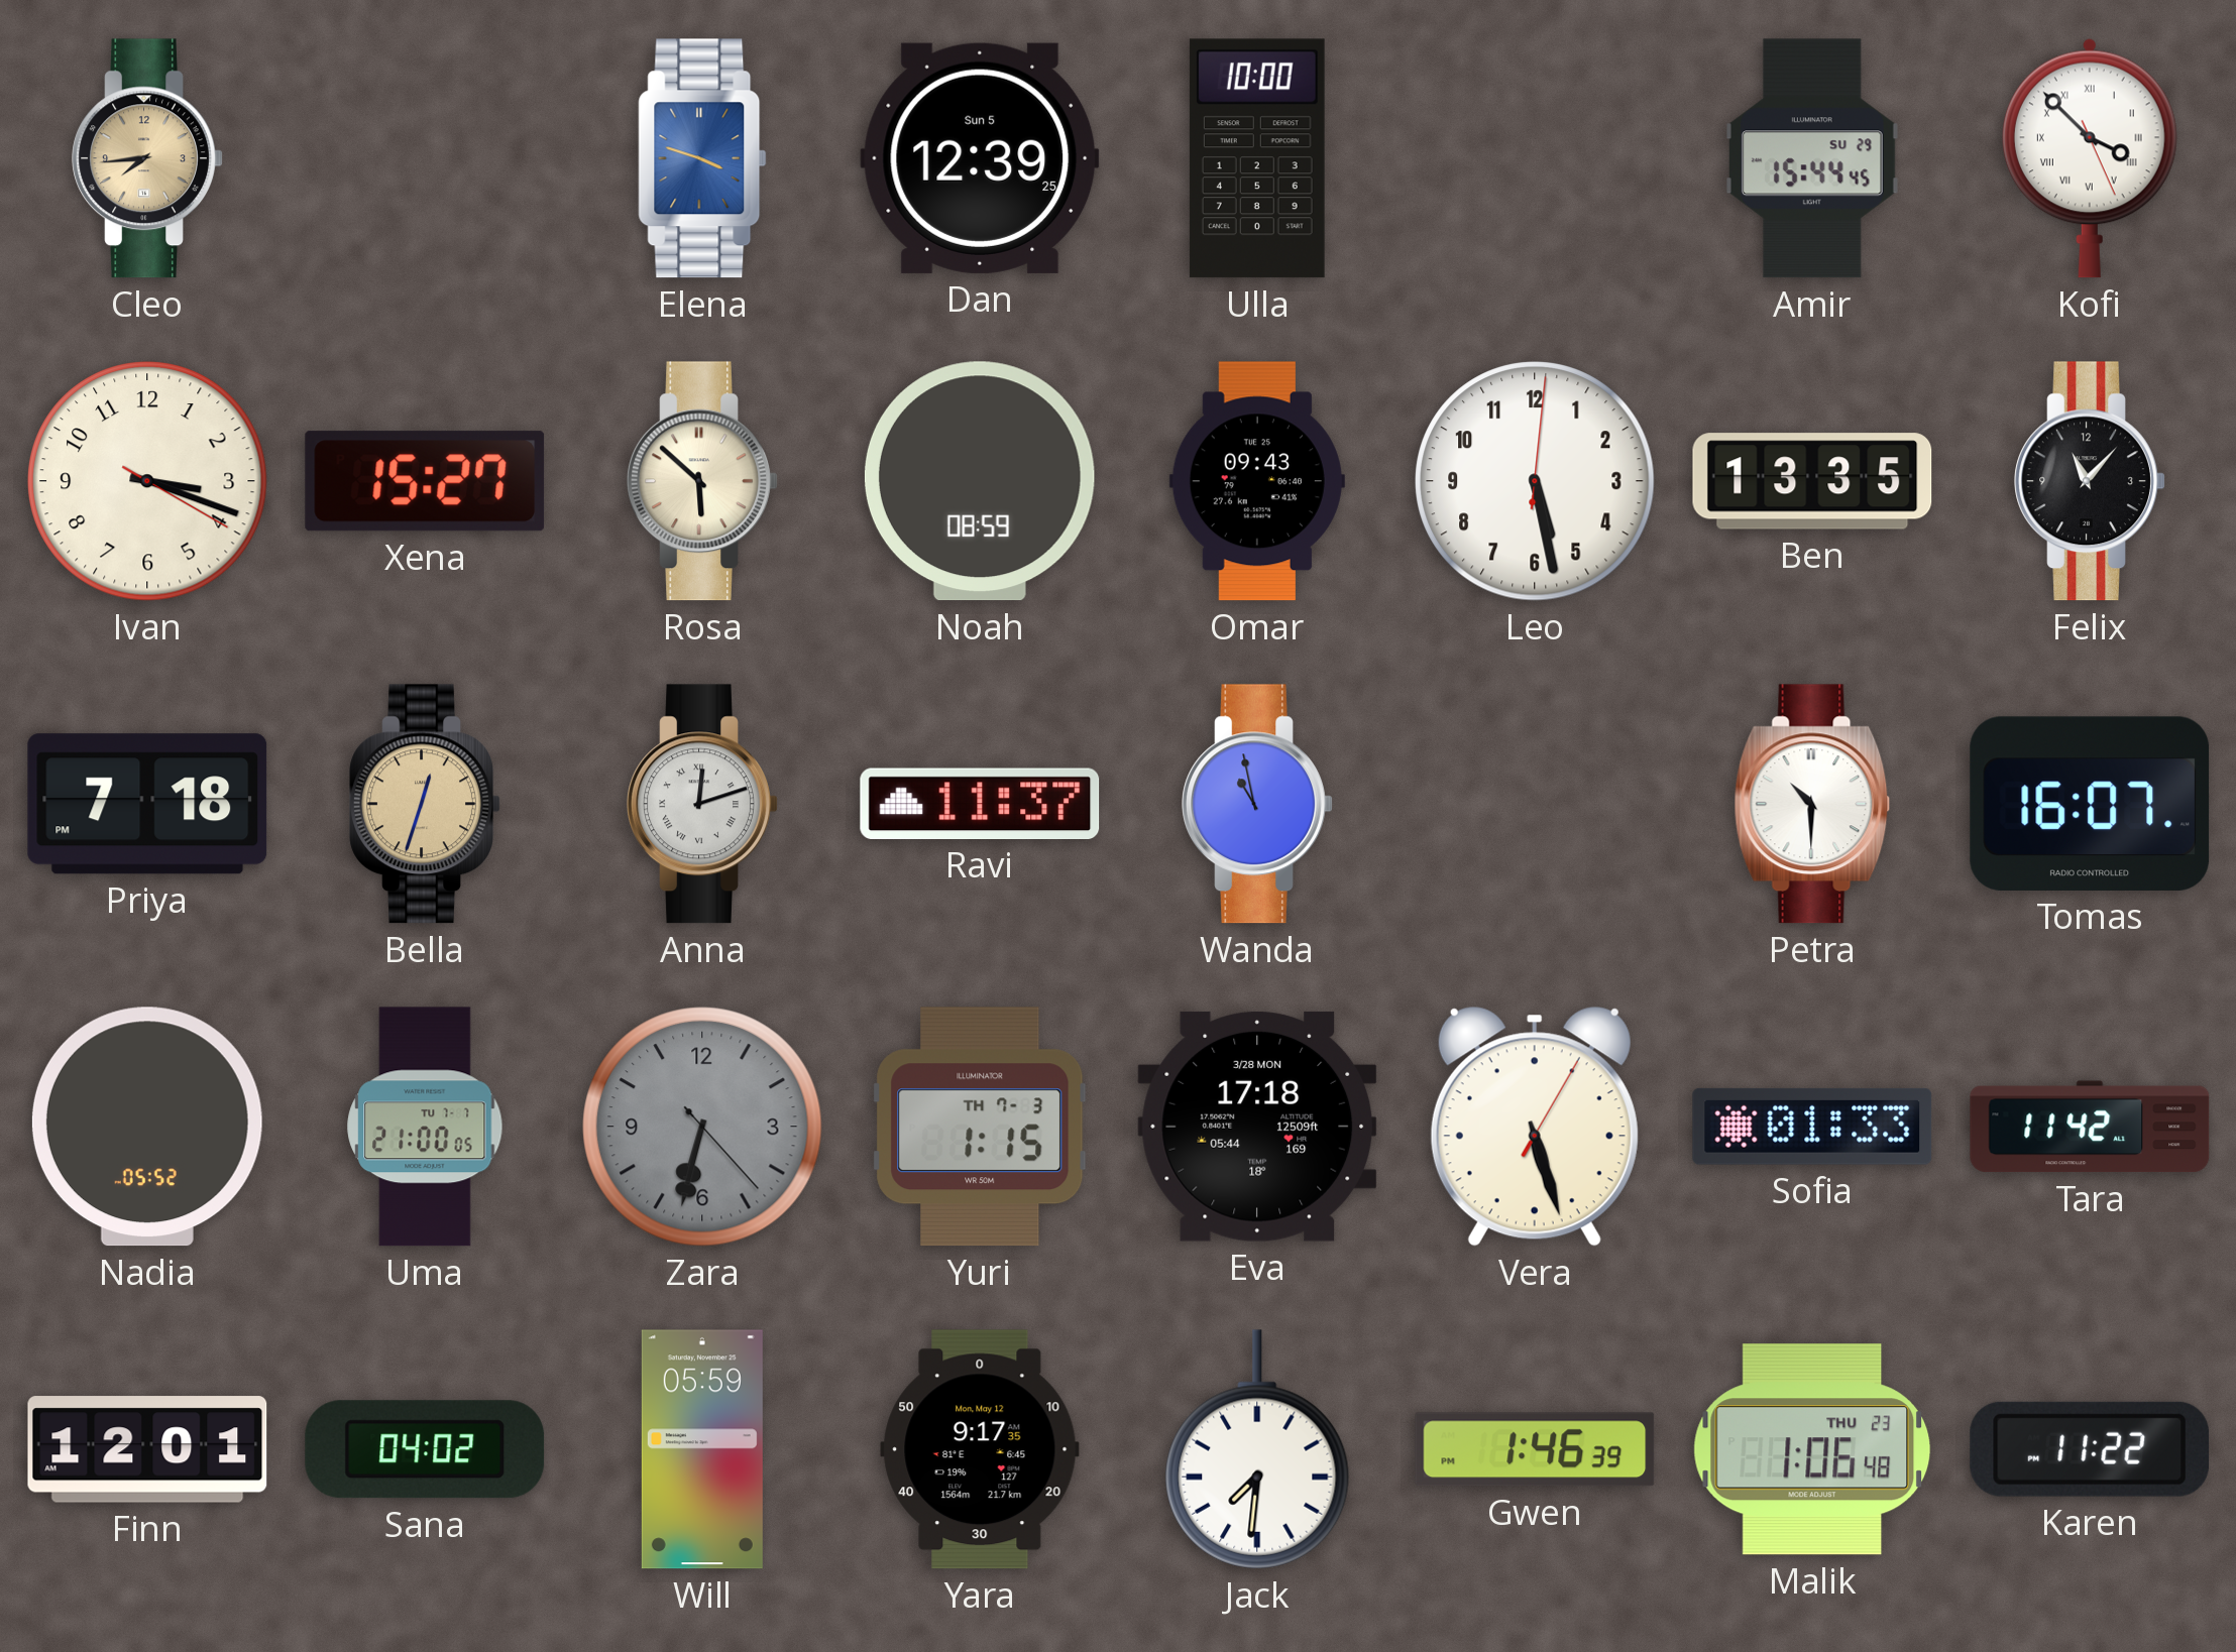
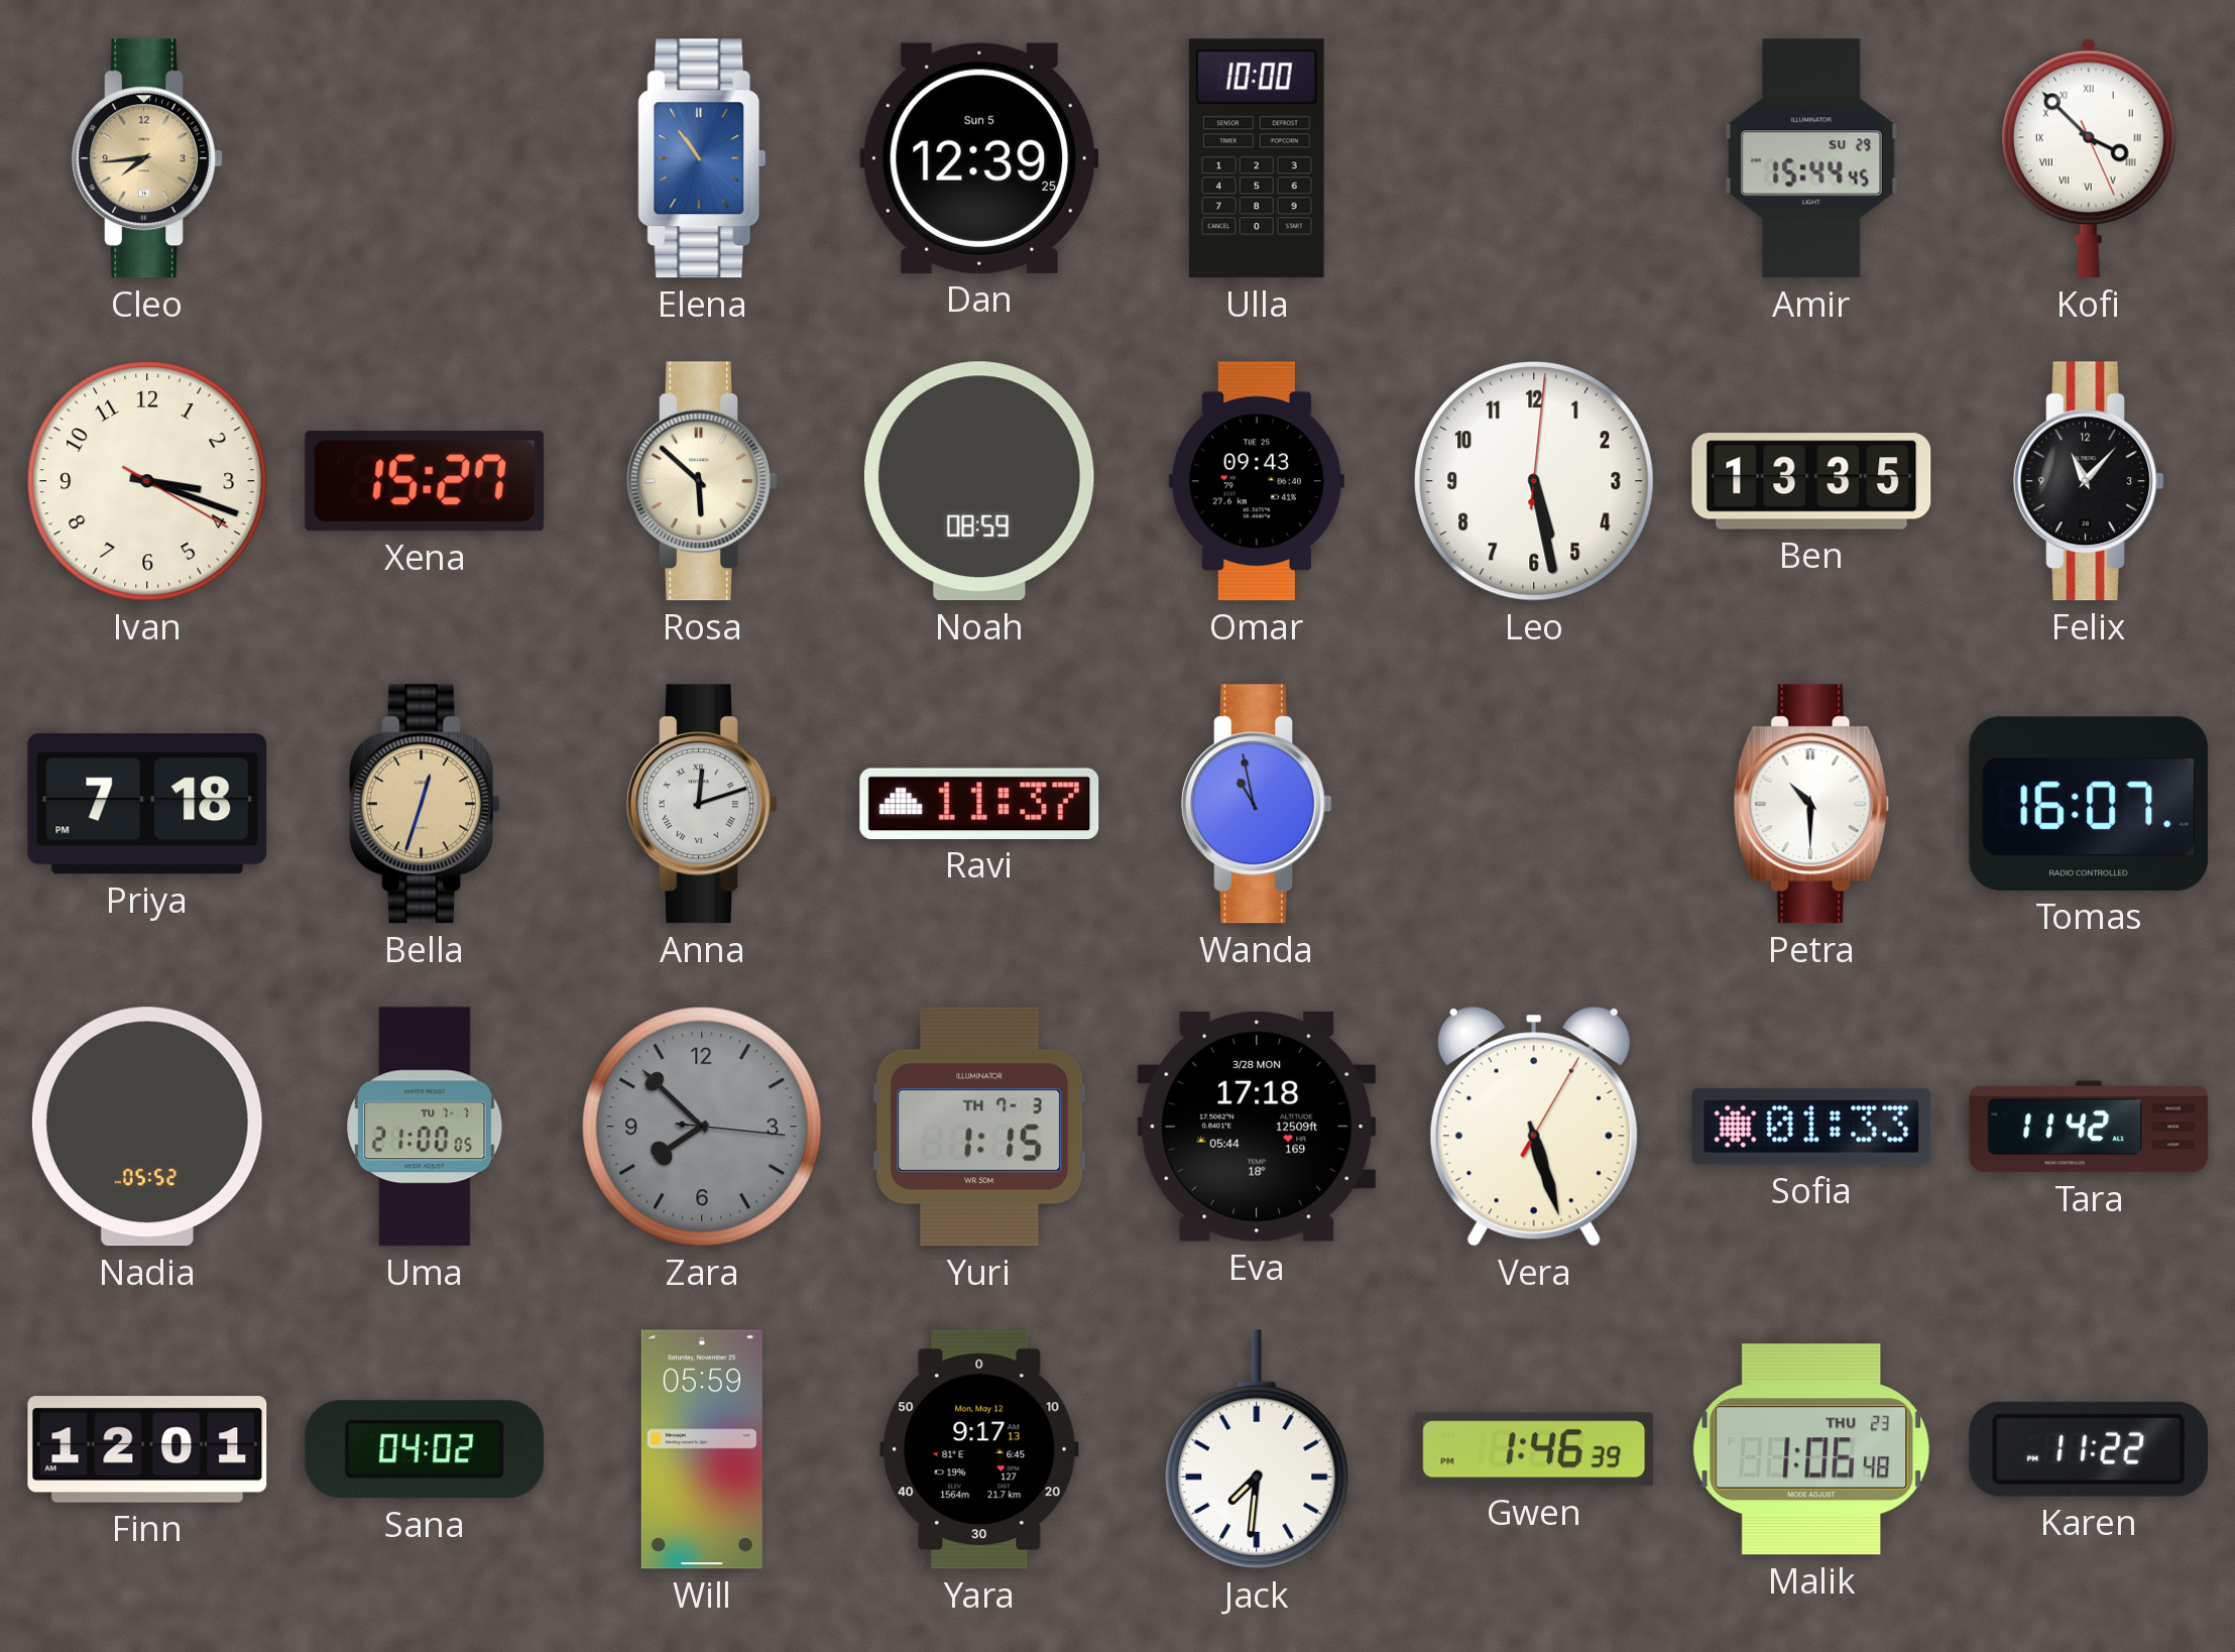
Elena: 3:48 -> 10:54 (702, 158)
Zara: 6:32 -> 7:52 (702, 1127)
Yara: 9:17:35 -> 9:17:13 (979, 1449)
